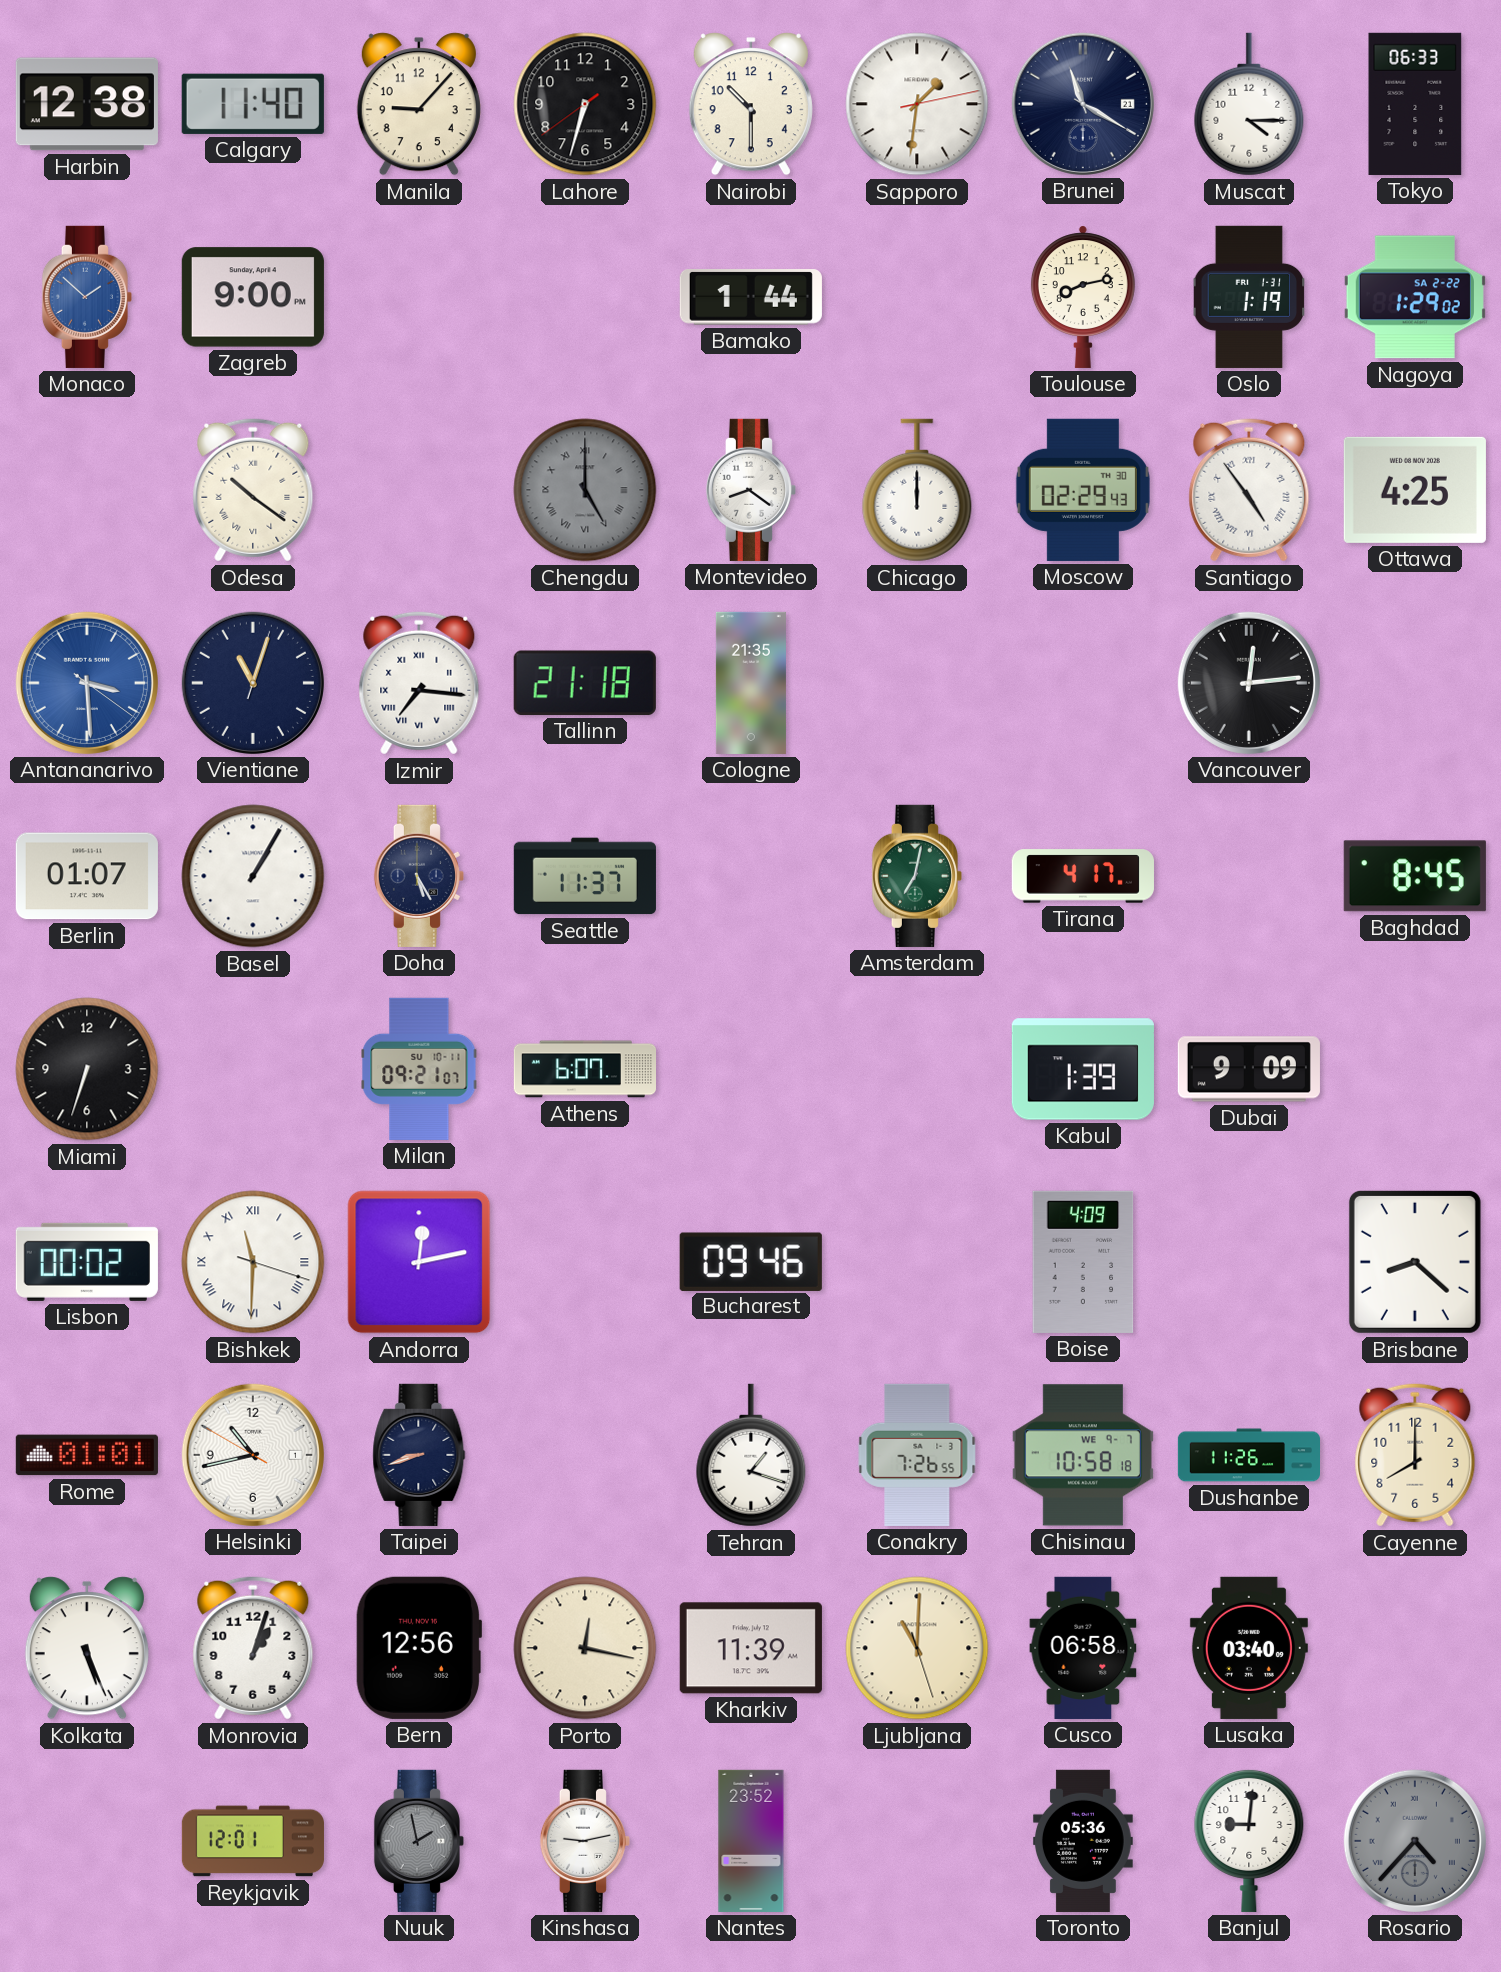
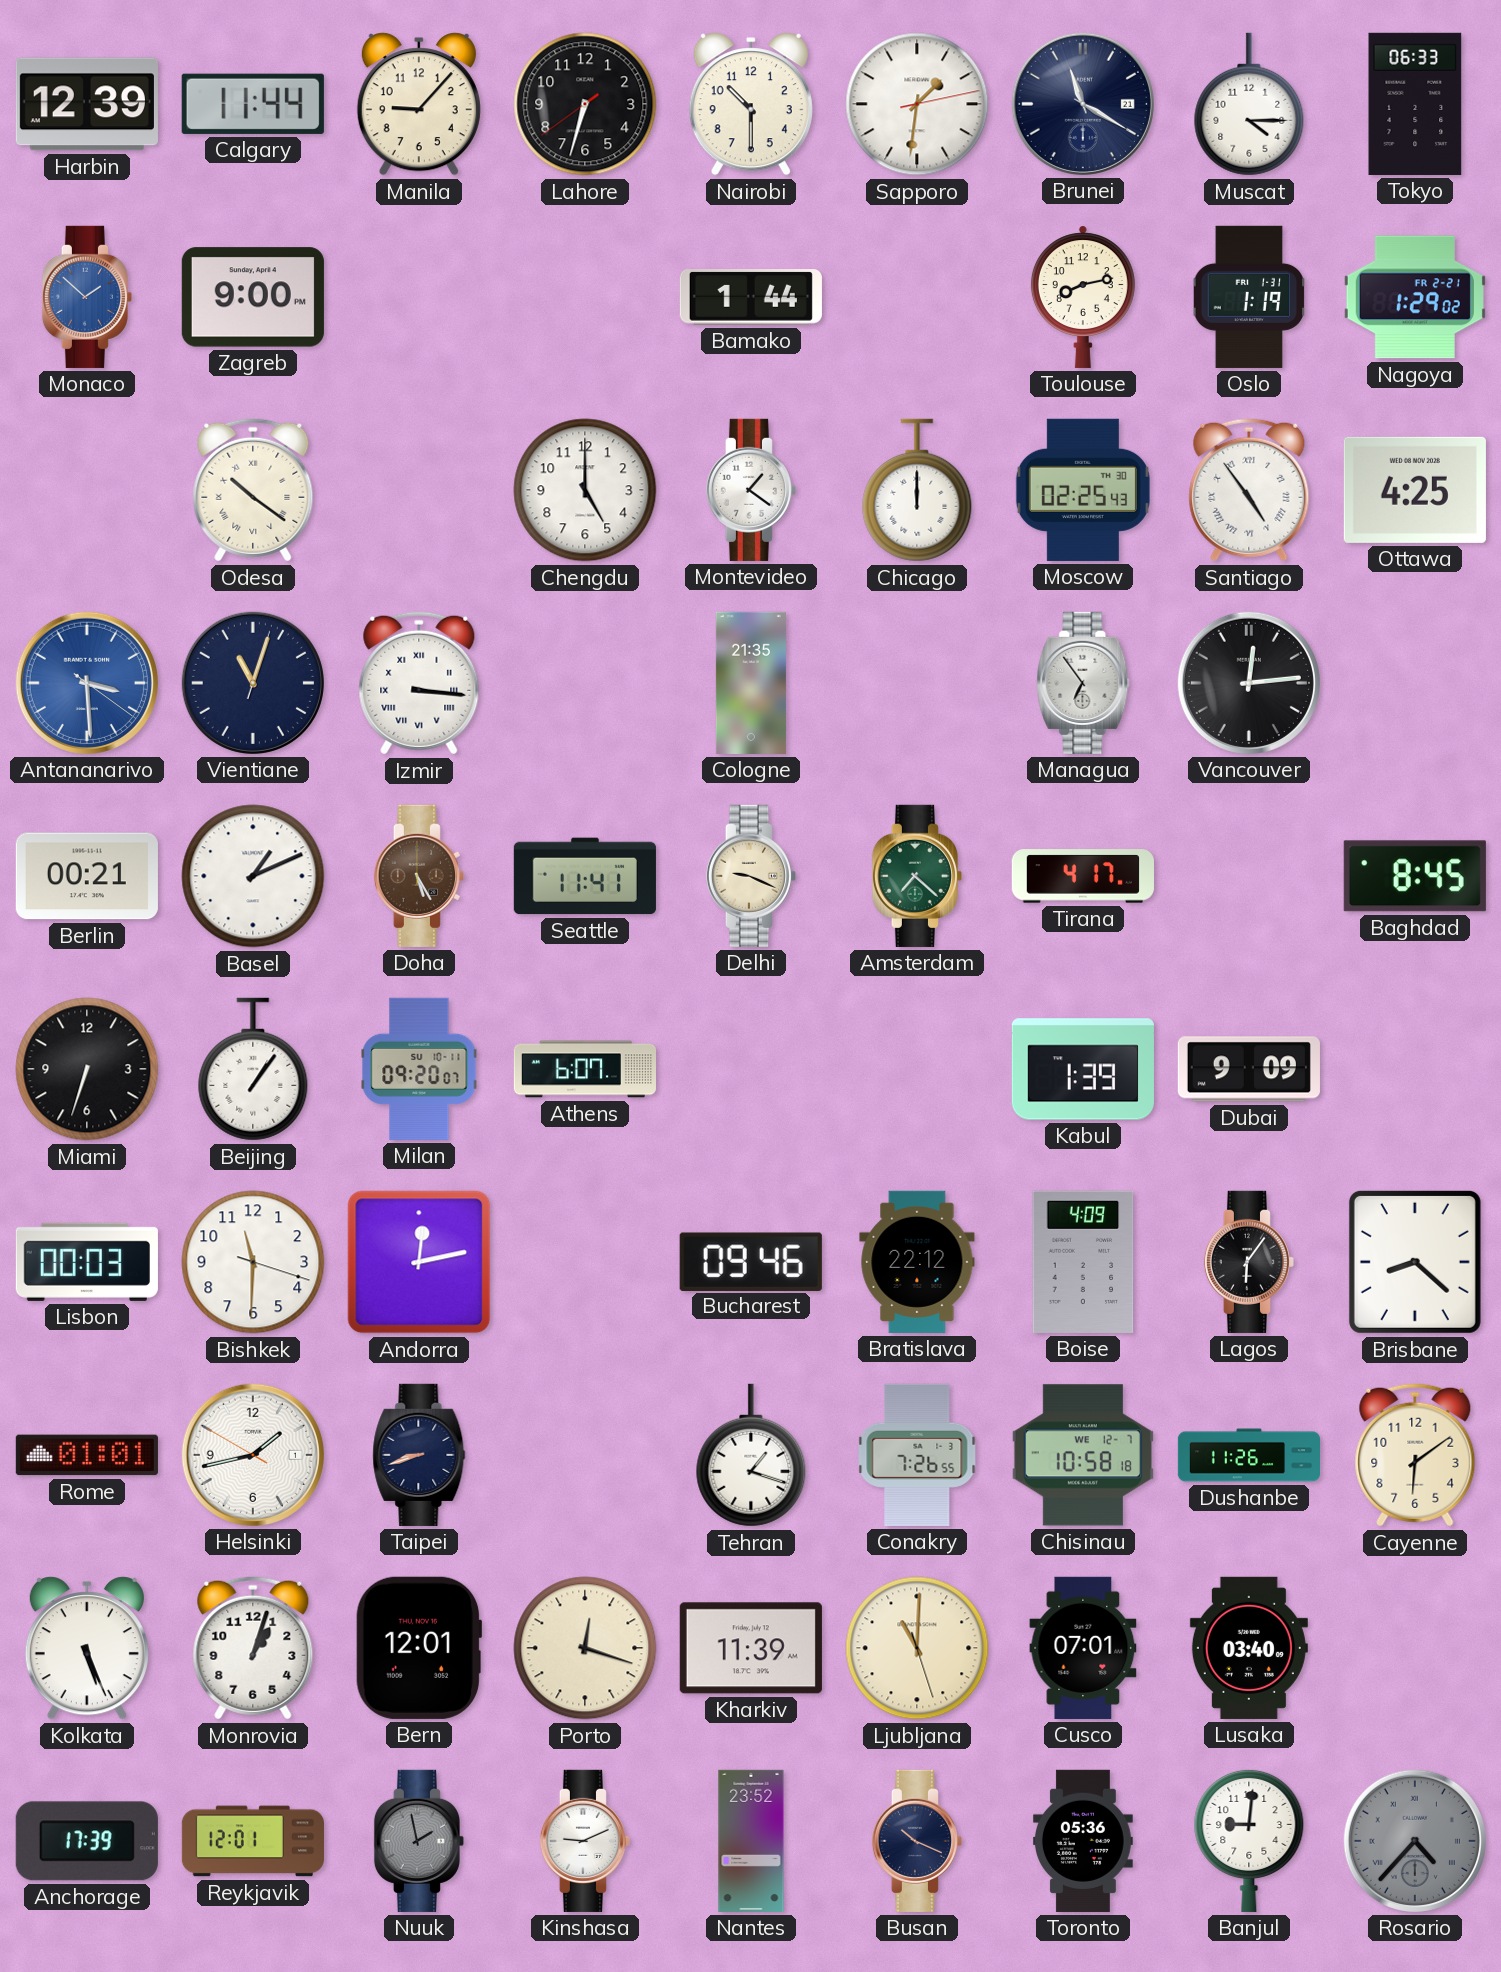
Harbin: 12:38 -> 12:39 (87, 104)
Calgary: 11:40 -> 11:44 (253, 104)
Nagoya date: SA 2-22 -> FR 2-21 (1415, 297)
Chengdu dial: grey -> white (585, 490)
Chengdu numerals: Roman -> Arabic (585, 490)
Montevideo: 8:21 -> 1:21 (751, 490)
Moscow: 02:29 -> 02:25 (1083, 490)
Izmir: 7:16 -> 3:16 (419, 683)
Tallinn: 21:18 -> none (585, 683)
Managua: none -> 6:54 (1083, 683)
Berlin: 01:07 -> 00:21 (87, 876)
Basel: 1:05 -> 1:11 (253, 876)
Doha dial: navy -> brown (419, 876)
Seattle: 11:37 -> 11:41 (585, 876)
Delhi: none -> 9:19 (751, 876)
Amsterdam: 7:02 -> 7:22 (917, 876)
Beijing: none -> 1:06 (253, 1069)
Milan: 09:21 -> 09:20 (419, 1069)
Lisbon: 00:02 -> 00:03 (87, 1262)
Bishkek numerals: Roman -> Arabic (253, 1262)
Bratislava: none -> 22:12 (917, 1262)
Lagos: none -> 6:06 (1249, 1262)
Helsinki: 10:42 -> 1:42 (253, 1455)
Chisinau date: WE 9-7 -> WE 12-7 (1083, 1455)
Cayenne: 8:00 -> 6:09 (1415, 1455)
Bern: 12:56 -> 12:01 (418, 1648)
Porto: 12:17 -> 12:18 (585, 1648)
Cusco: 06:58 -> 07:01 (1083, 1648)
Anchorage: none -> 17:39 (87, 1841)
Kinshasa: 9:13 -> 9:11 (585, 1841)
Busan: none -> 10:19 (917, 1841)
